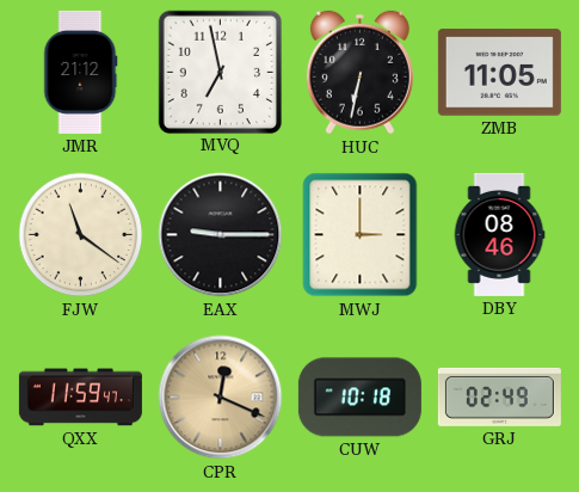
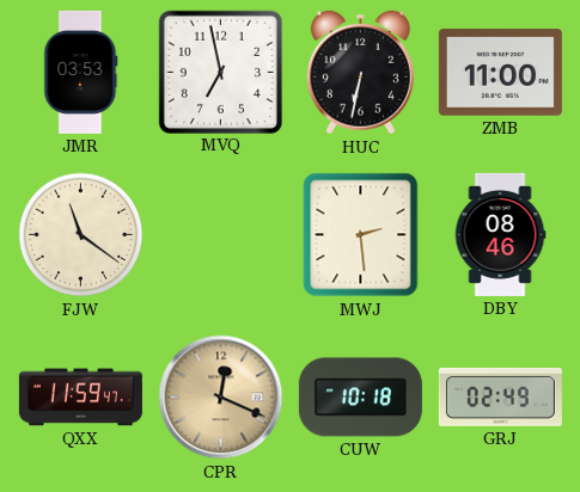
JMR: 21:12 -> 03:53 (81, 72)
ZMB: 11:05 -> 11:00 (500, 73)
EAX: 9:15 -> none (221, 235)
MWJ: 3:00 -> 2:29 (361, 235)
